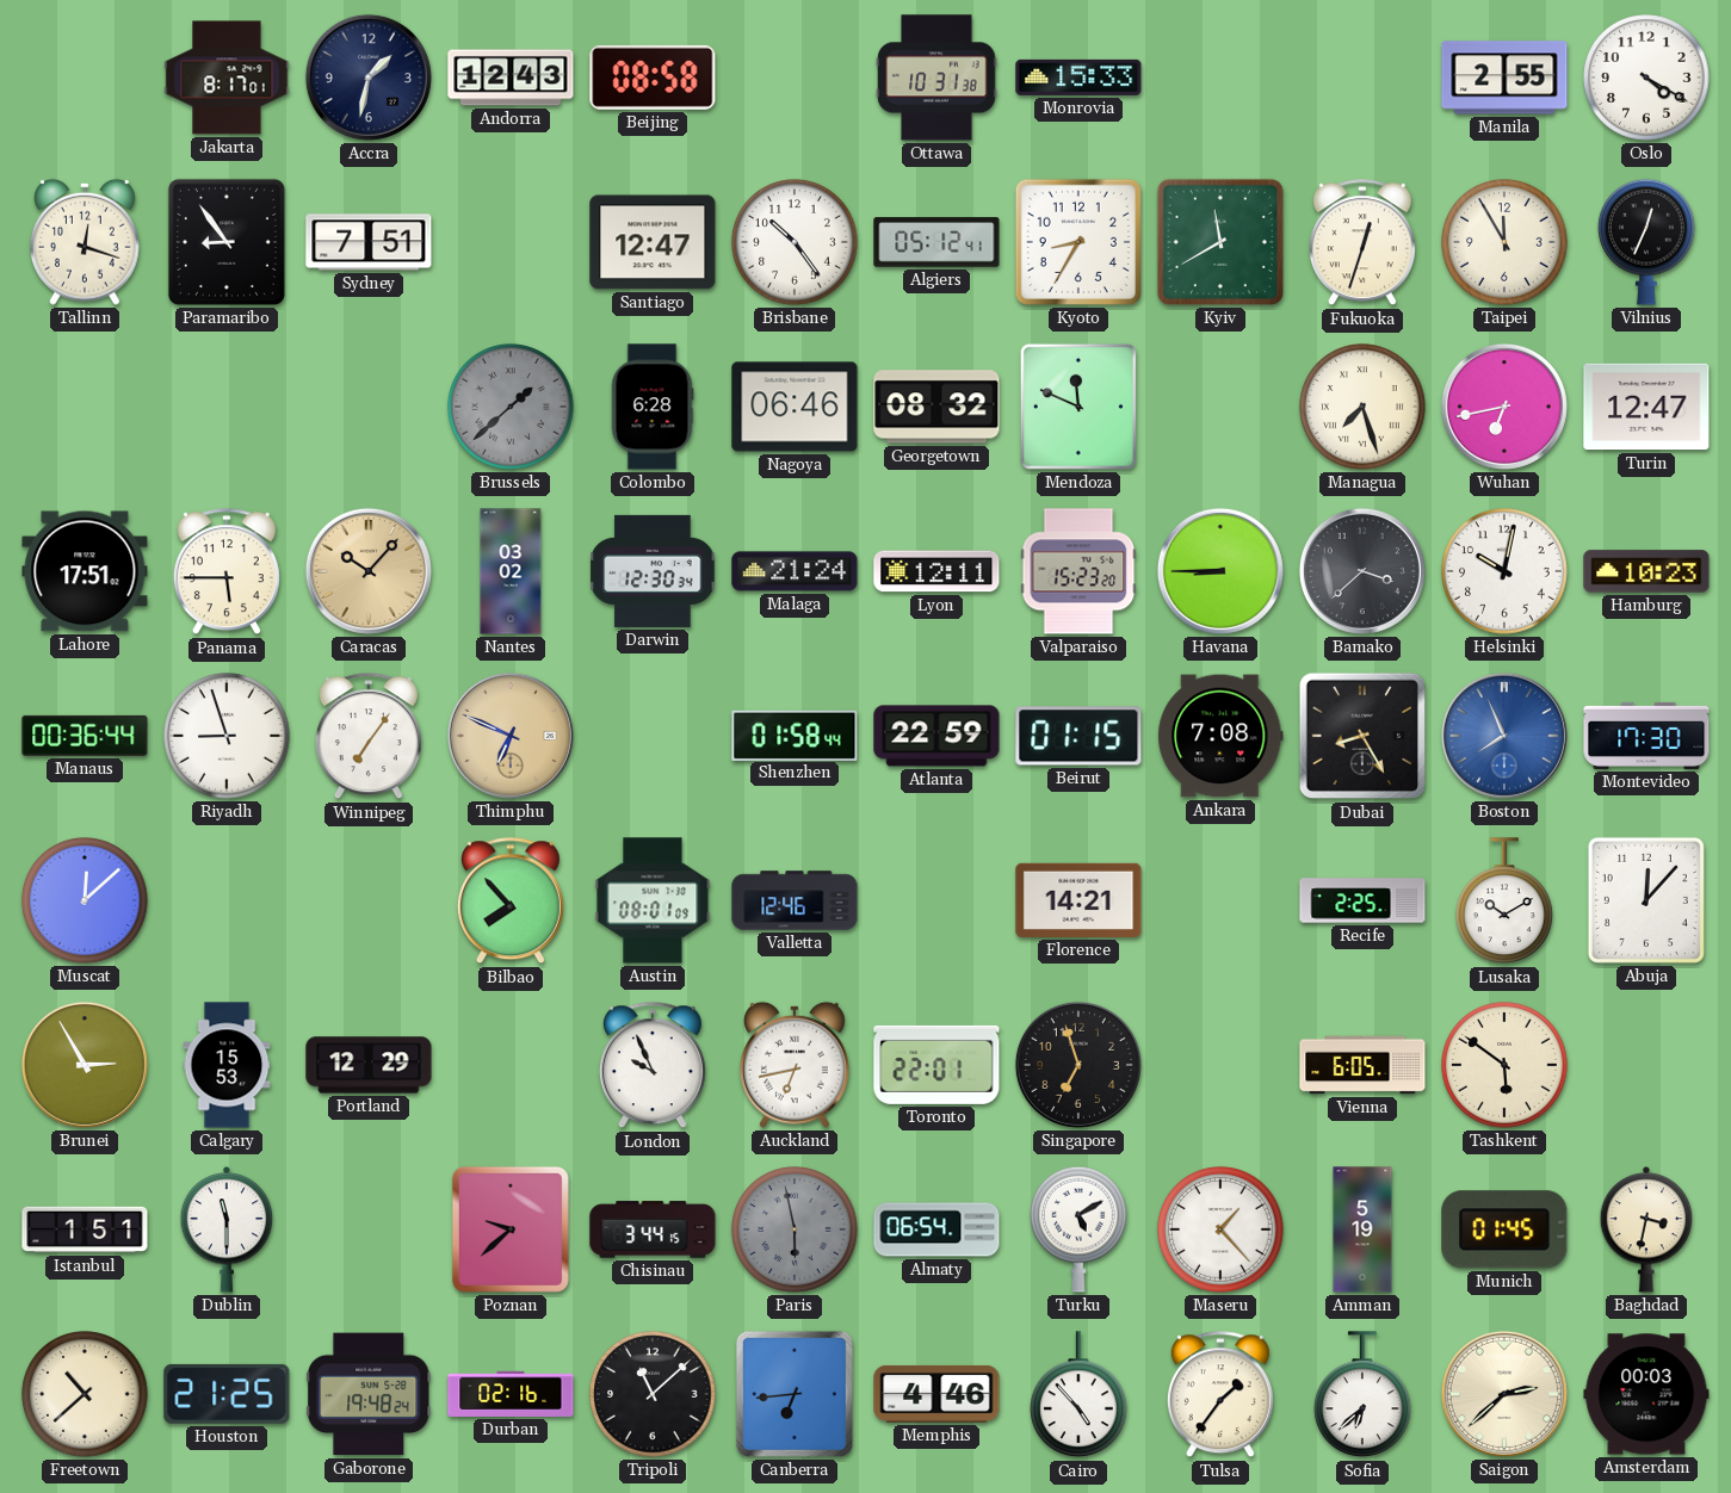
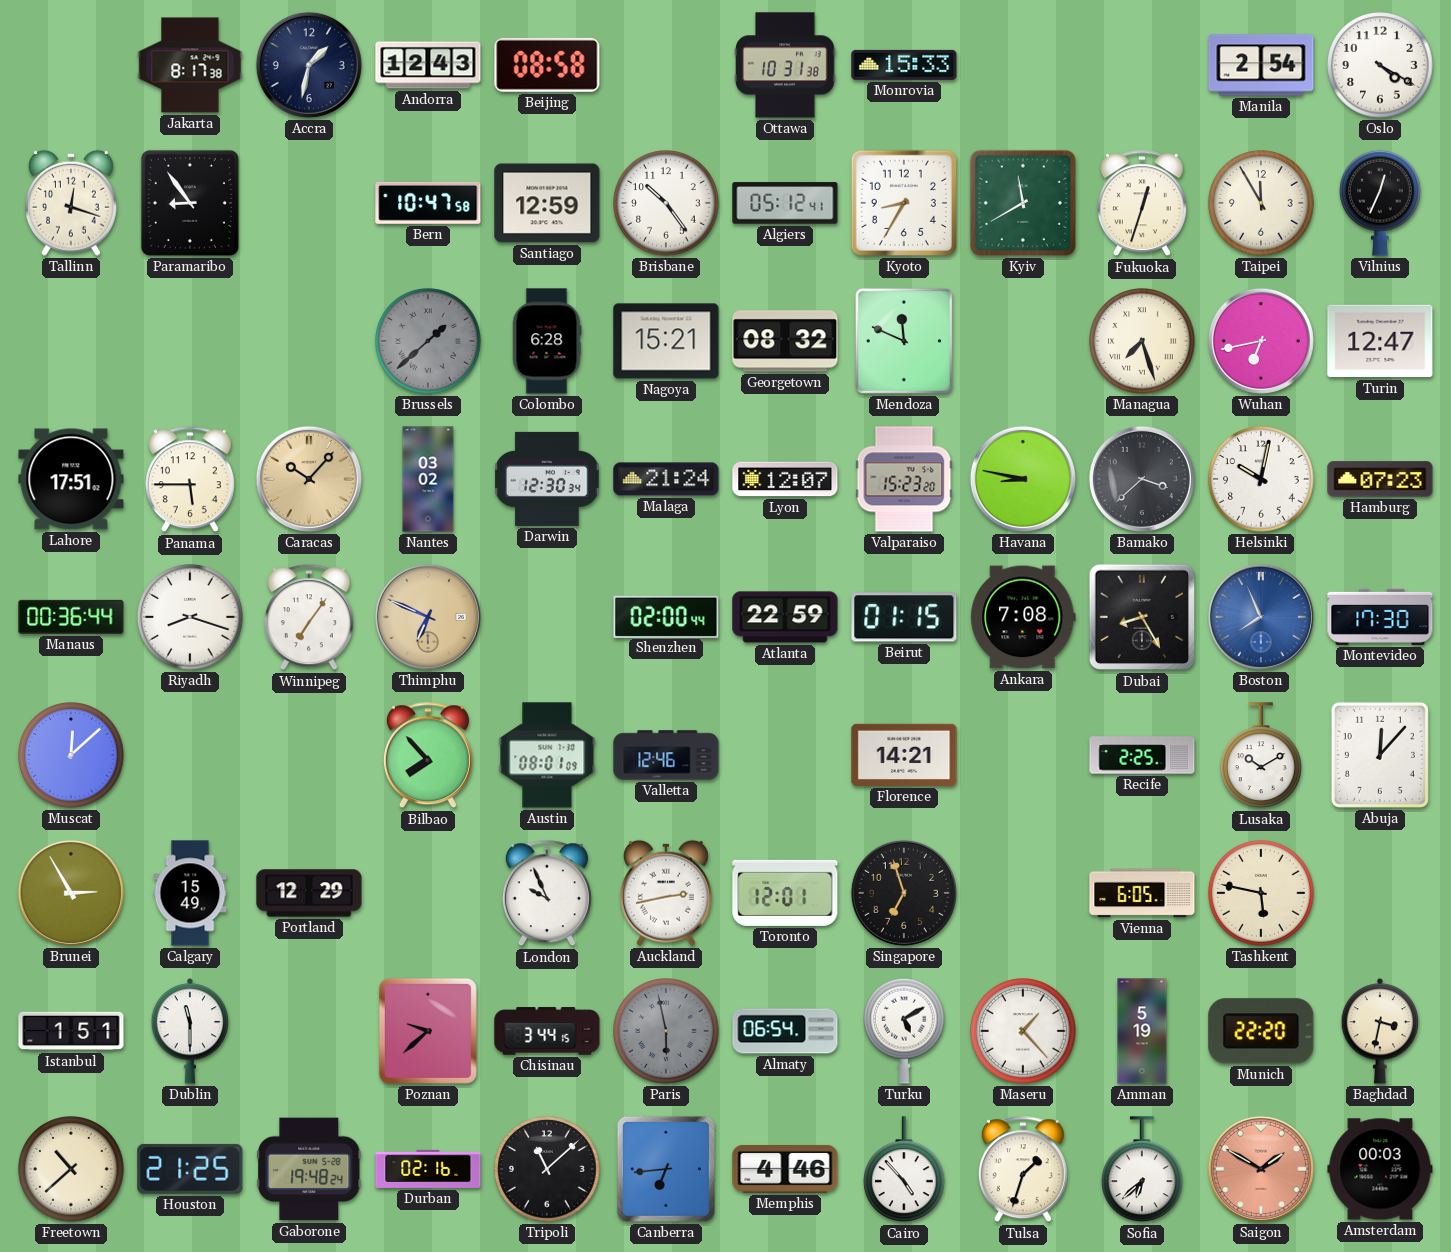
Jakarta: 8:17:01 -> 8:17:38 (190, 65)
Manila: 2:55 -> 2:54 (1261, 65)
Sydney: 7:51 -> none (369, 242)
Bern: none -> 10:47 (428, 203)
Santiago: 12:47 -> 12:59 (547, 203)
Nagoya: 06:46 -> 15:21 (666, 341)
Lyon: 12:11 -> 12:07 (785, 479)
Havana: 8:45 -> 8:47 (1023, 479)
Hamburg: 10:23 -> 07:23 (1380, 479)
Riyadh: 8:57 -> 8:18 (190, 617)
Shenzhen: 01:58 -> 02:00 (666, 616)
Calgary: 15:53 -> 15:49 (190, 893)
Auckland: 6:43 -> 2:43 (666, 893)
Toronto: 22:01 -> 12:01 (785, 893)
Tashkent: 5:51 -> 5:47 (1261, 893)
Munich: 01:45 -> 22:20 (1261, 1031)
Tulsa: 1:36 -> 1:33 (1023, 1170)
Saigon: 2:38 -> 1:50 (1261, 1169)
Saigon dial: cream -> salmon (1261, 1169)
